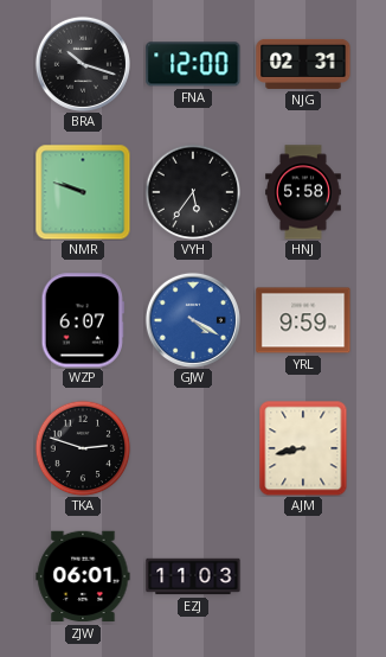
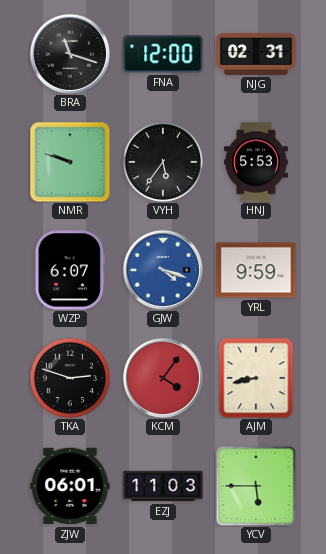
BRA: 10:18 -> 11:18 (70, 54)
HNJ: 5:58 -> 5:53 (257, 162)
GJW: 4:20 -> 4:18 (163, 270)
KCM: none -> 4:06 (163, 378)
YCV: none -> 5:45 (256, 486)
